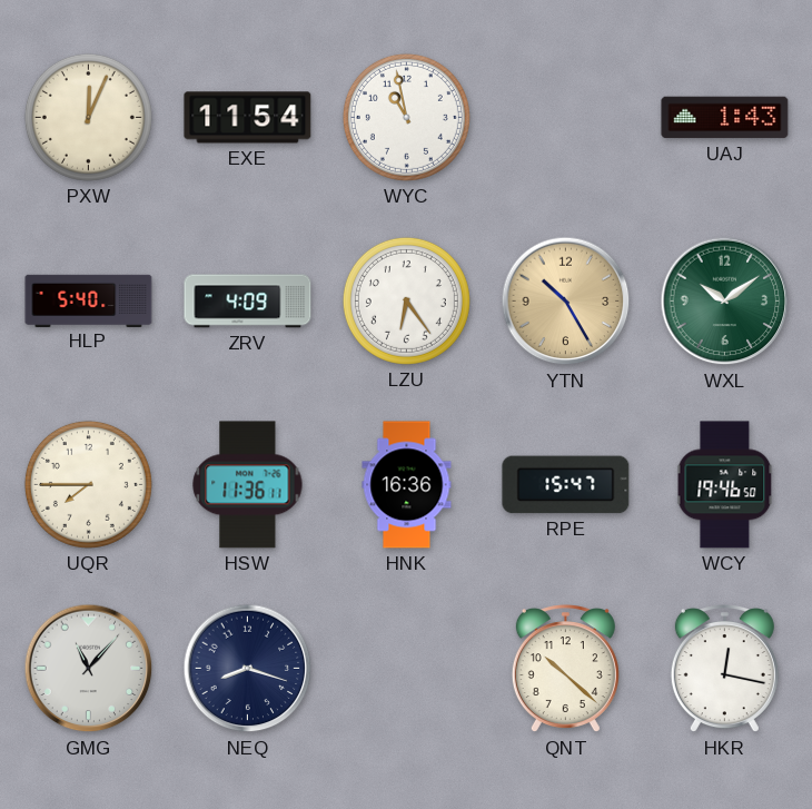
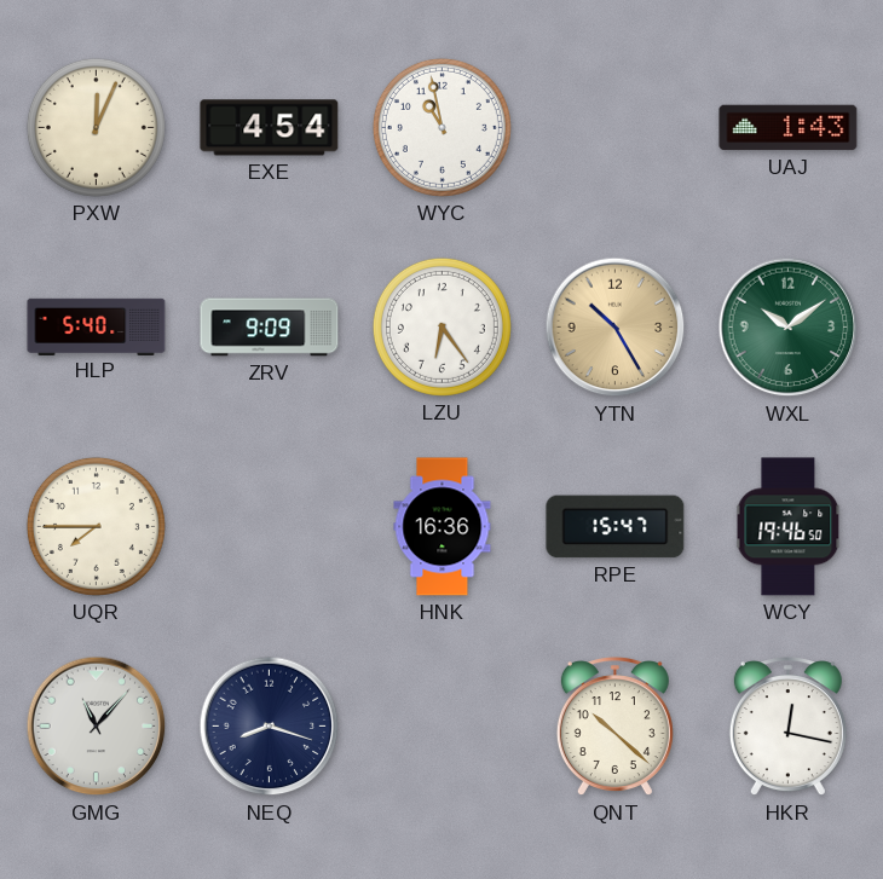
EXE: 11:54 -> 4:54 (270, 128)
ZRV: 4:09 -> 9:09 (270, 328)
HSW: 11:36 -> none (248, 485)
